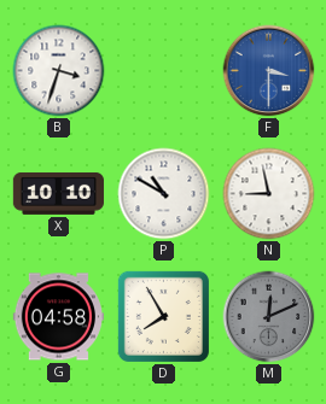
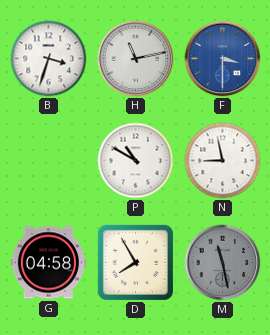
H: none -> 11:13 (136, 59)
X: 10:10 -> none (58, 193)
M: 12:11 -> 11:28 (223, 263)
